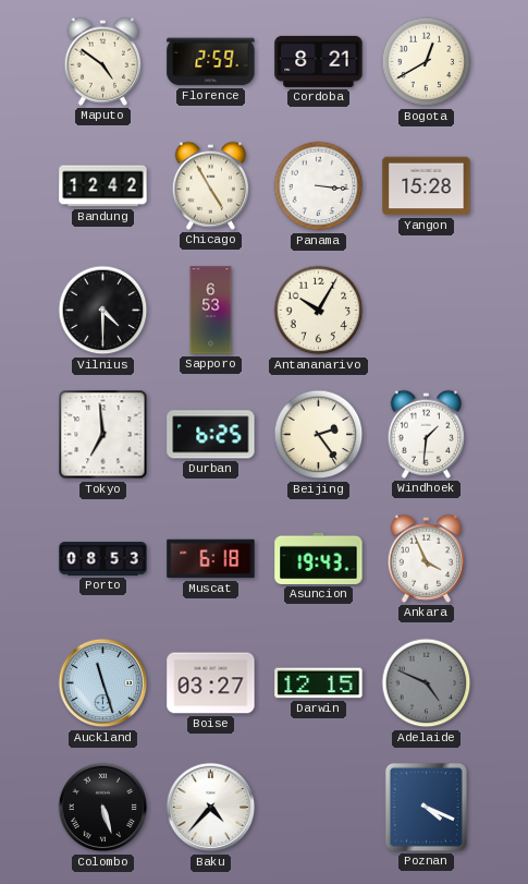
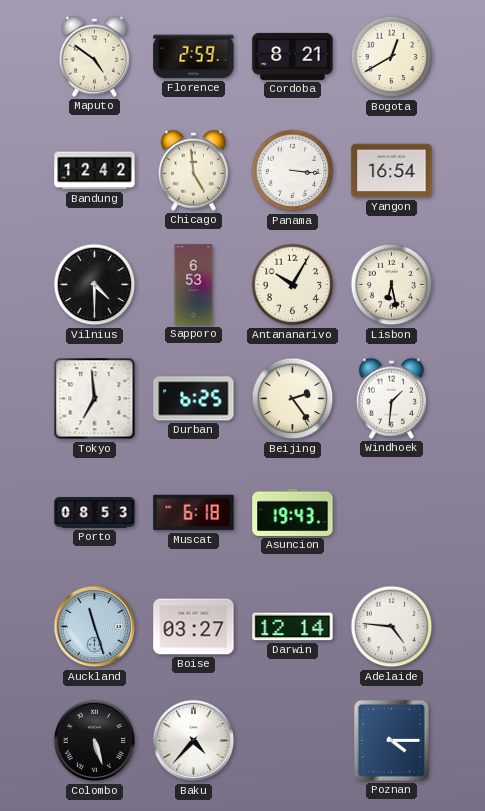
Chicago: 4:55 -> 4:59 (194, 170)
Yangon: 15:28 -> 16:54 (392, 171)
Lisbon: none -> 6:28 (392, 285)
Ankara: 3:56 -> none (427, 558)
Darwin: 12:15 -> 12:14 (293, 627)
Adelaide: 4:49 -> 4:46 (392, 627)
Adelaide dial: grey -> white (392, 627)
Poznan: 4:19 -> 4:15 (391, 740)
